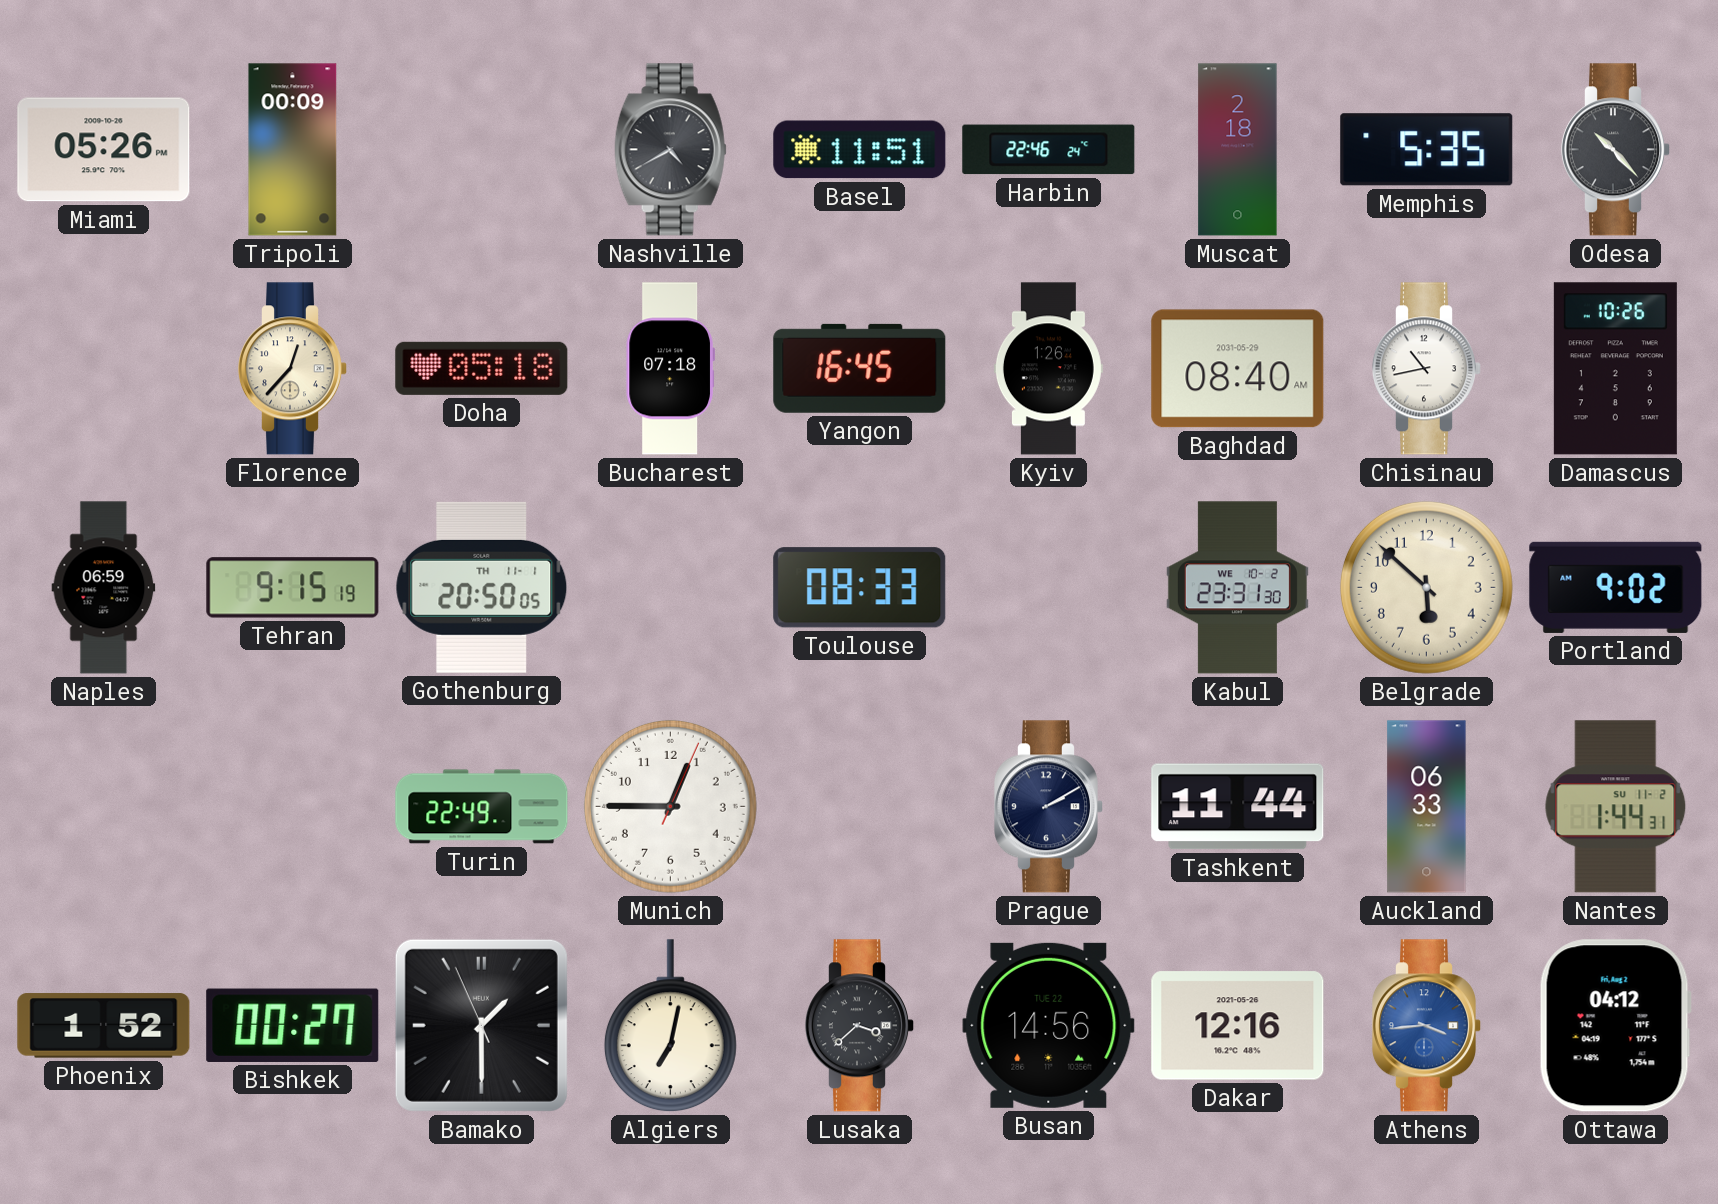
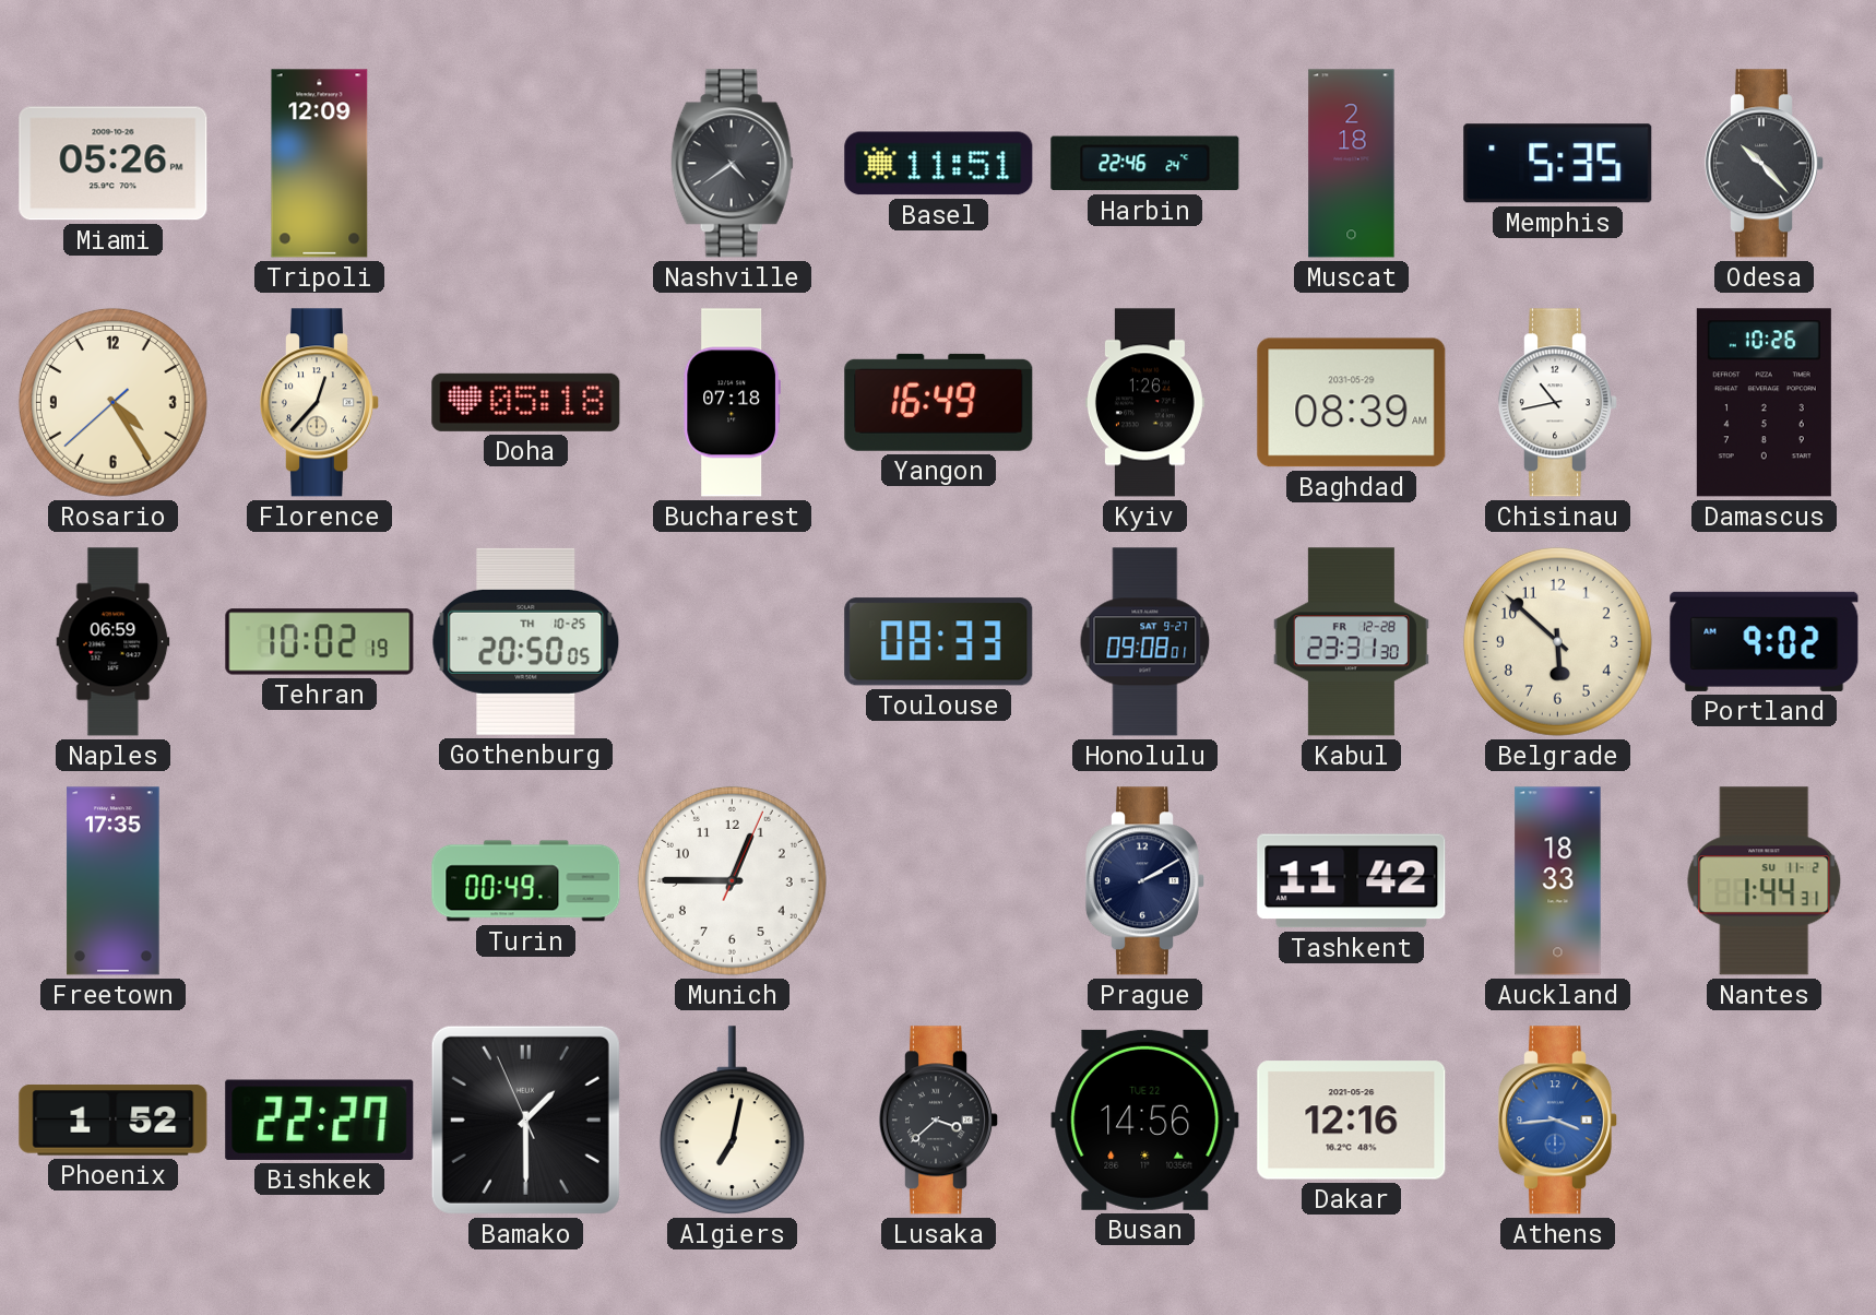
Tripoli: 00:09 -> 12:09 (320, 164)
Nashville: 4:40 -> 4:39 (732, 164)
Rosario: none -> 4:24 (112, 402)
Yangon: 16:45 -> 16:49 (939, 402)
Baghdad: 08:40 -> 08:39 (1352, 403)
Tehran: 9:15 -> 10:02 (320, 642)
Gothenburg date: TH 11-1 -> TH 10-25 (526, 641)
Honolulu: none -> 09:08 (1145, 642)
Kabul date: WE 10-2 -> FR 12-28 (1351, 642)
Freetown: none -> 17:35 (114, 881)
Turin: 22:49 -> 00:49 (526, 881)
Tashkent: 11:44 -> 11:42 (1352, 881)
Auckland: 06:33 -> 18:33 (1558, 881)
Bishkek: 00:27 -> 22:27 (320, 1119)
Ottawa: 04:12 -> none (1615, 1026)
